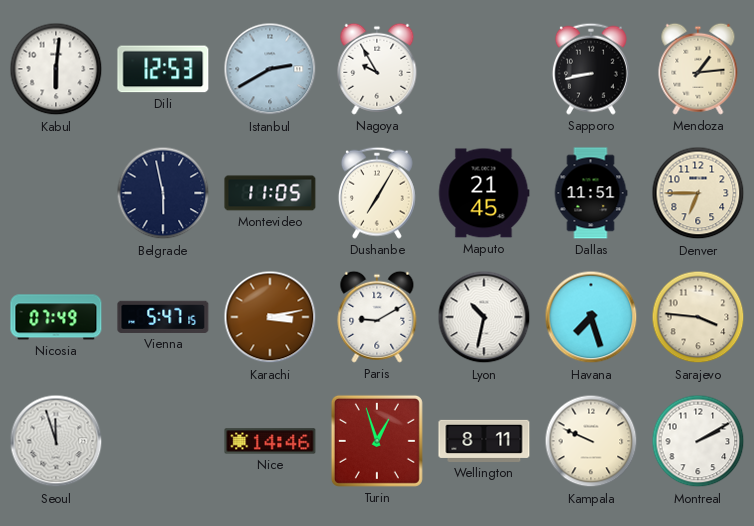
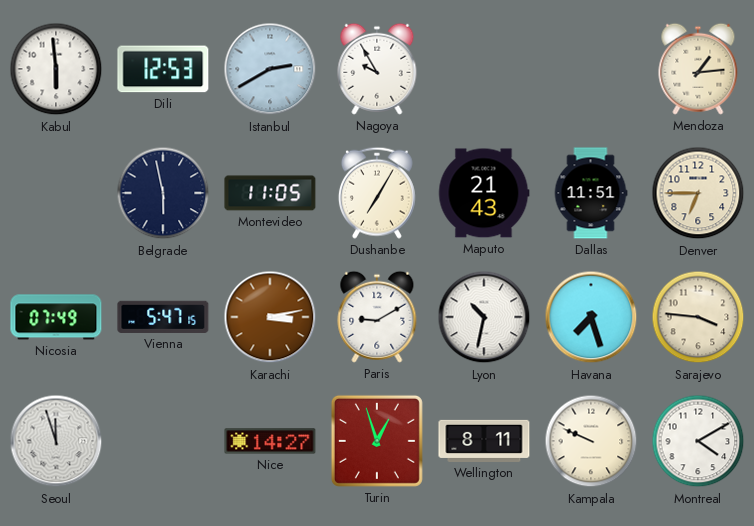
Kabul: 6:01 -> 5:59 (56, 69)
Sapporo: 8:43 -> none (591, 69)
Maputo: 21:45 -> 21:43 (484, 193)
Nice: 14:46 -> 14:27 (270, 441)
Montreal: 2:10 -> 4:10 (698, 441)
